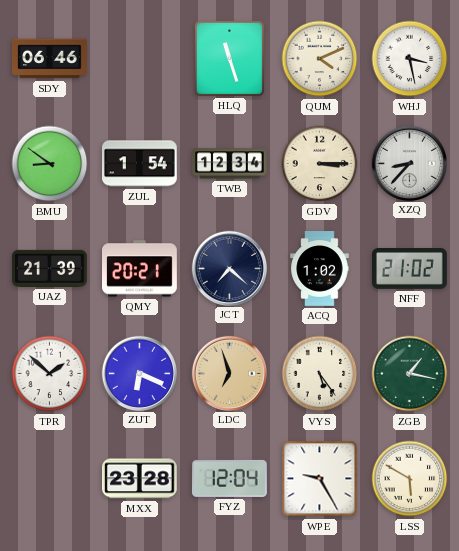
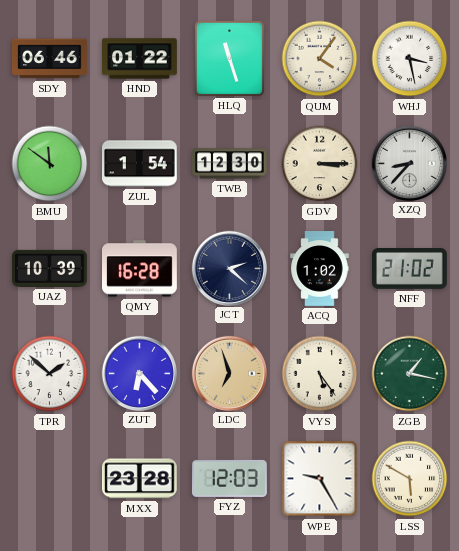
HND: none -> 01:22 (140, 59)
QUM: 4:11 -> 4:06 (320, 59)
BMU: 8:51 -> 11:51 (50, 164)
TWB: 12:34 -> 12:30 (230, 164)
UAZ: 21:39 -> 10:39 (50, 268)
QMY: 20:21 -> 16:28 (140, 269)
JCT: 7:22 -> 2:22 (229, 268)
ZUT: 6:19 -> 6:23 (139, 373)
FYZ: 12:04 -> 12:03 (229, 478)
